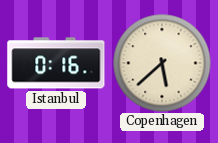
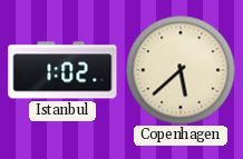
Istanbul: 0:16 -> 1:02 (62, 70)
